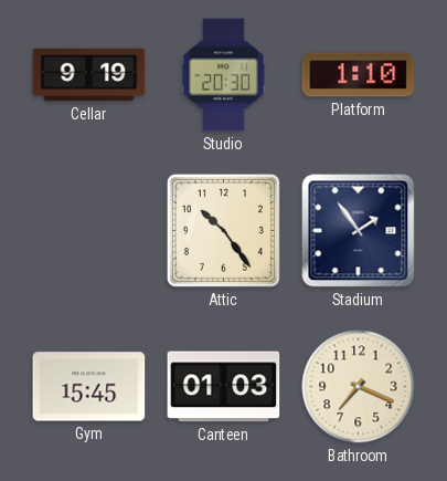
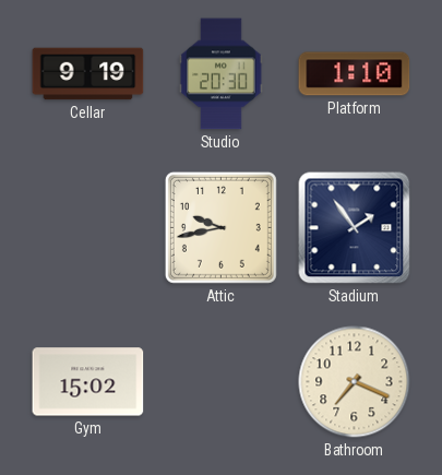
Attic: 10:24 -> 9:43 (220, 227)
Gym: 15:45 -> 15:02 (88, 382)
Canteen: 01:03 -> none (224, 387)
